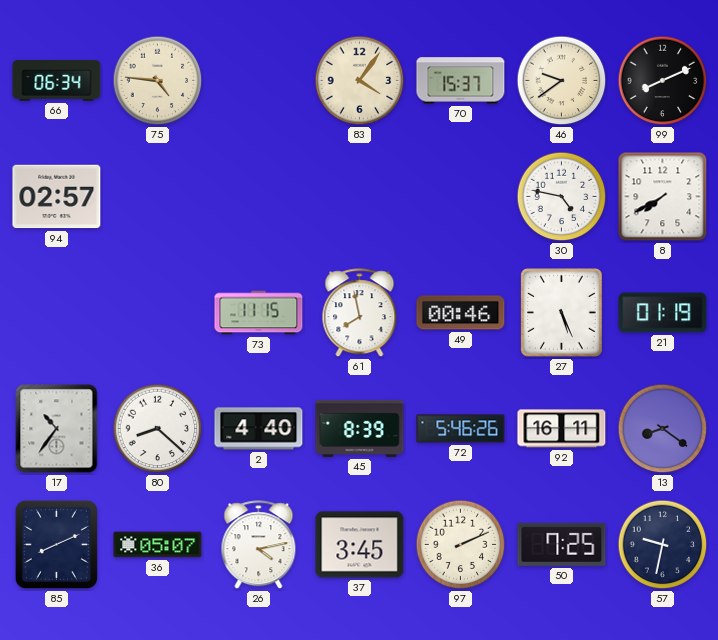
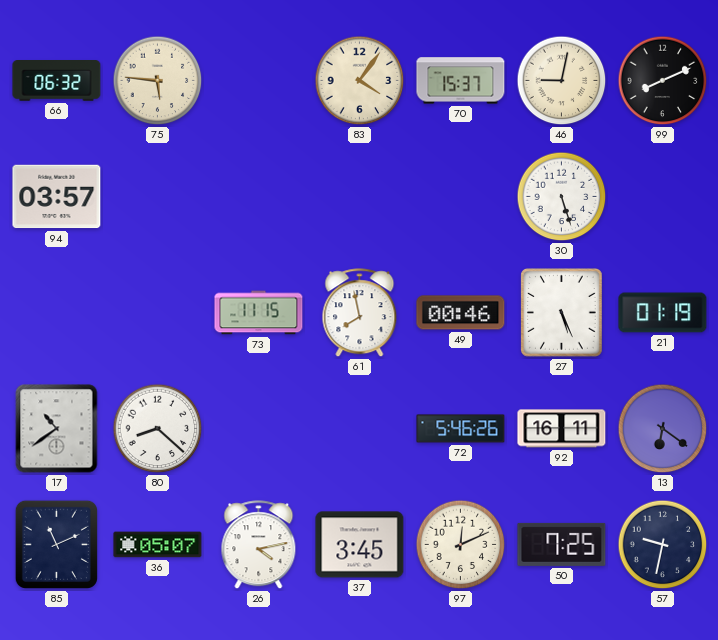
66: 06:34 -> 06:32 (57, 81)
75: 4:46 -> 5:46 (158, 81)
46: 9:39 -> 9:02 (562, 81)
94: 02:57 -> 03:57 (57, 197)
30: 4:47 -> 5:27 (562, 197)
8: 7:40 -> none (663, 197)
17: 10:36 -> 10:39 (57, 429)
2: 4:40 -> none (259, 429)
45: 8:39 -> none (360, 428)
13: 8:21 -> 6:21 (663, 429)
85: 8:11 -> 11:11 (56, 544)
97: 2:11 -> 12:11 (461, 545)
